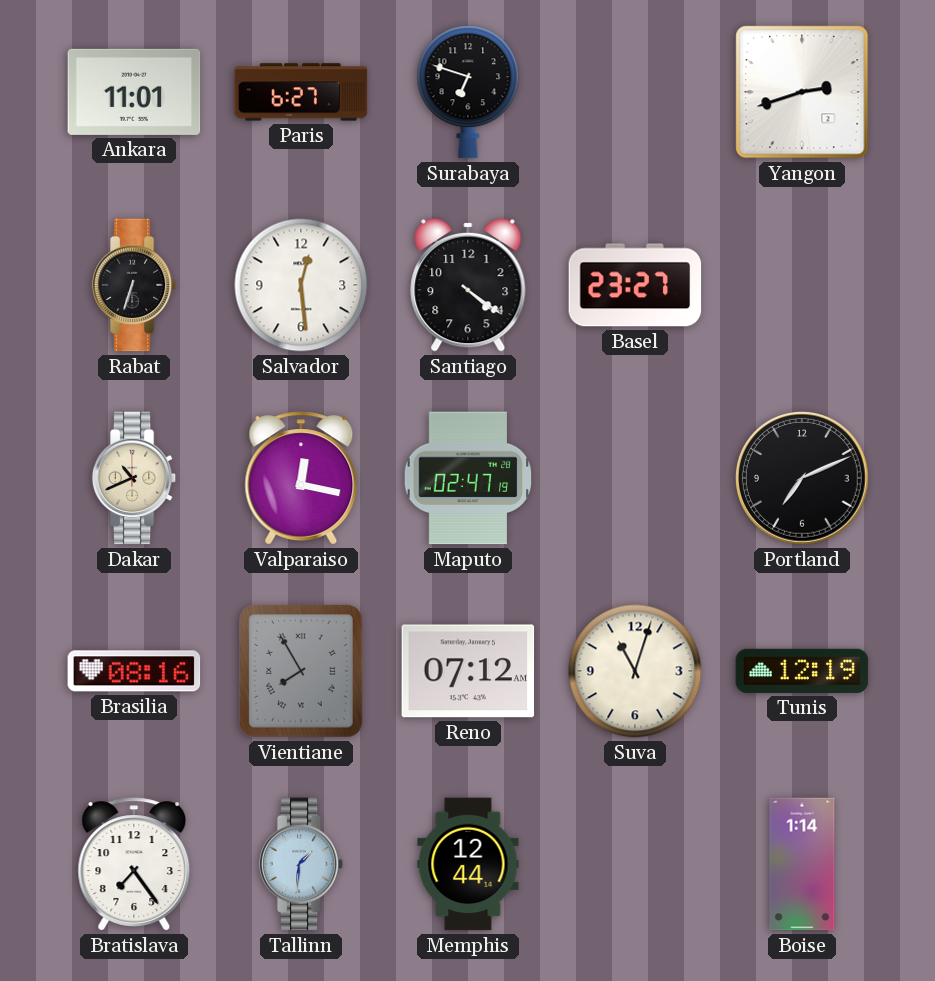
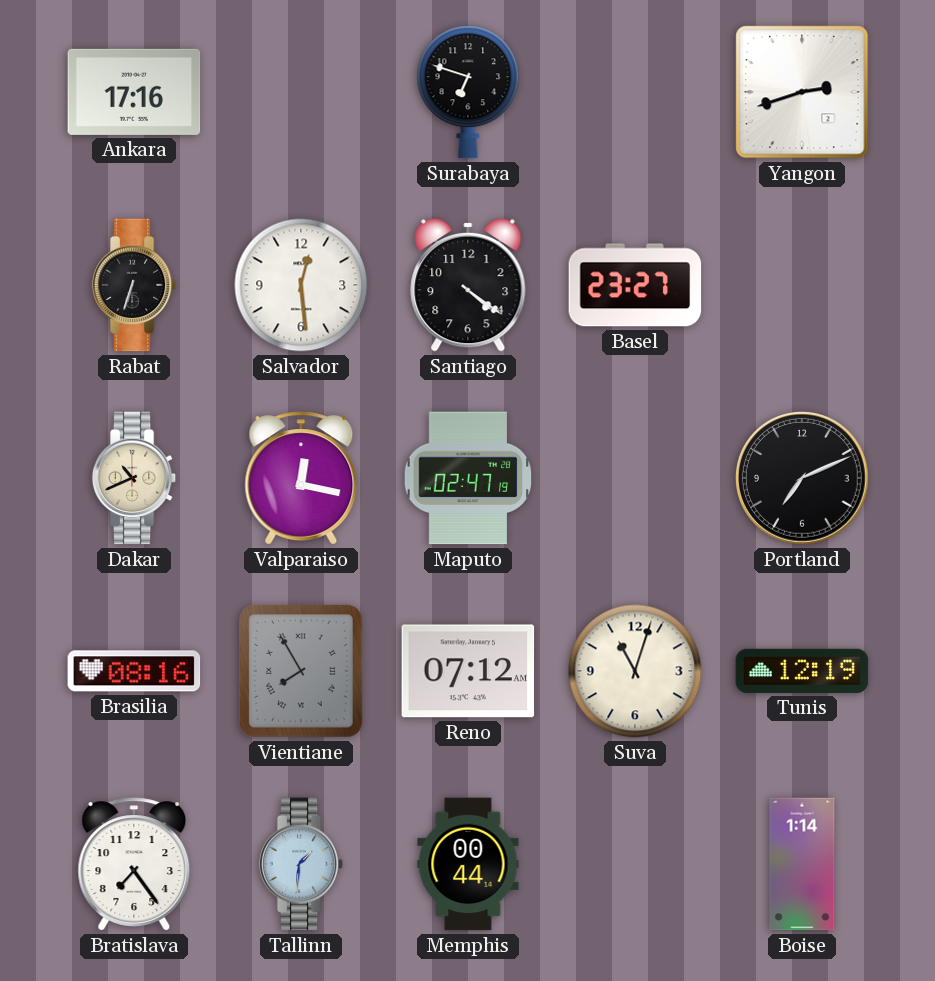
Ankara: 11:01 -> 17:16 (134, 92)
Paris: 6:27 -> none (301, 92)
Memphis: 12:44 -> 00:44 (468, 864)
